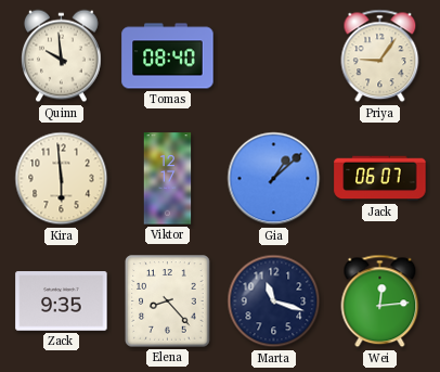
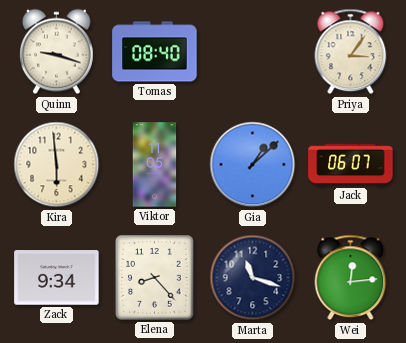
Quinn: 9:59 -> 9:18 (57, 52)
Priya: 9:06 -> 3:06 (351, 52)
Viktor: 12:17 -> 11:05 (155, 165)
Zack: 9:35 -> 9:34 (57, 278)
